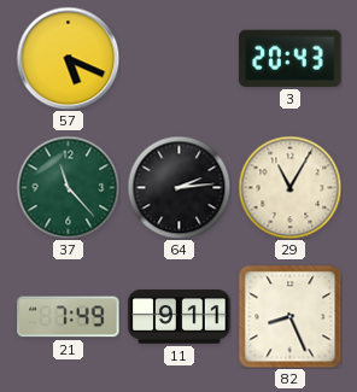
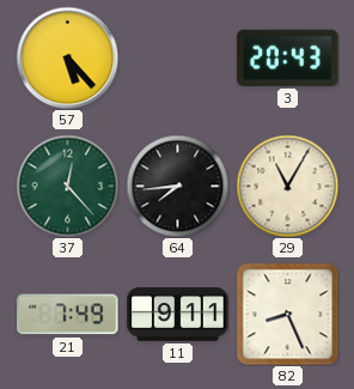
57: 5:19 -> 5:23 (67, 57)
37: 11:23 -> 12:23 (67, 186)
64: 2:14 -> 7:44 (177, 186)
